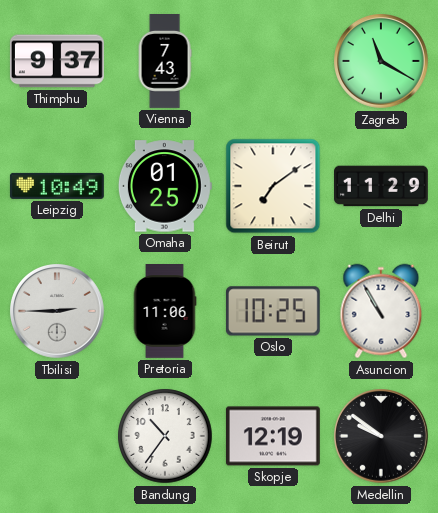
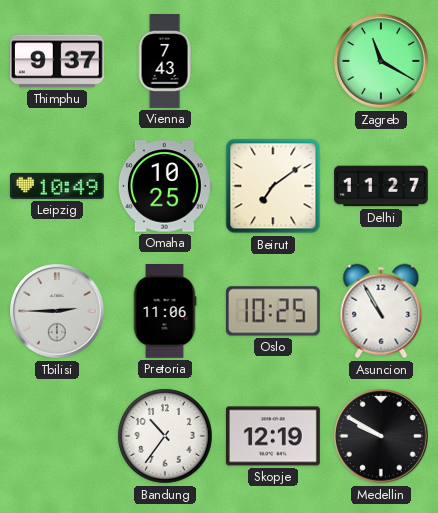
Omaha: 01:25 -> 10:25 (165, 186)
Delhi: 11:29 -> 11:27 (382, 186)
Medellin: 9:51 -> 9:50 (382, 437)
